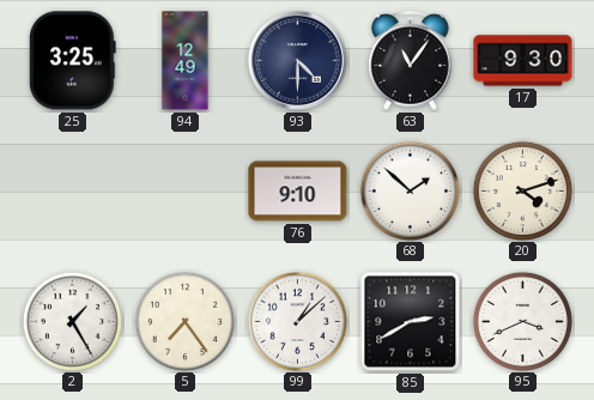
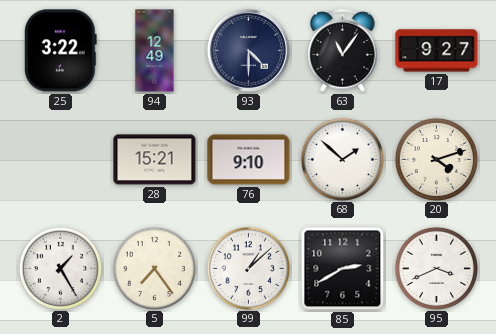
25: 3:25 -> 3:22 (61, 51)
17: 9:30 -> 9:27 (437, 51)
28: none -> 15:21 (155, 160)
